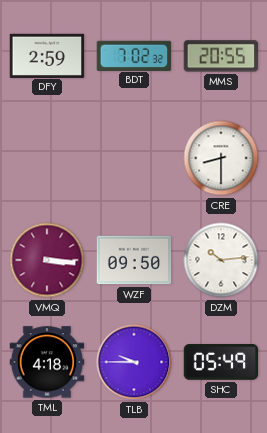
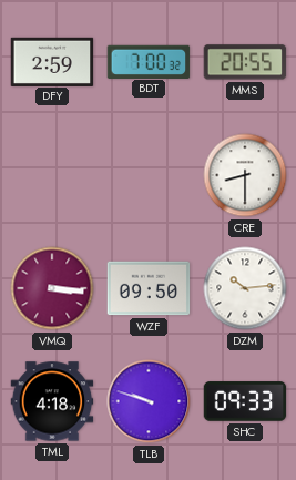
BDT: 7:02 -> 7:00 (149, 61)
TLB: 9:45 -> 9:48 (149, 401)
SHC: 05:49 -> 09:33 (245, 401)
